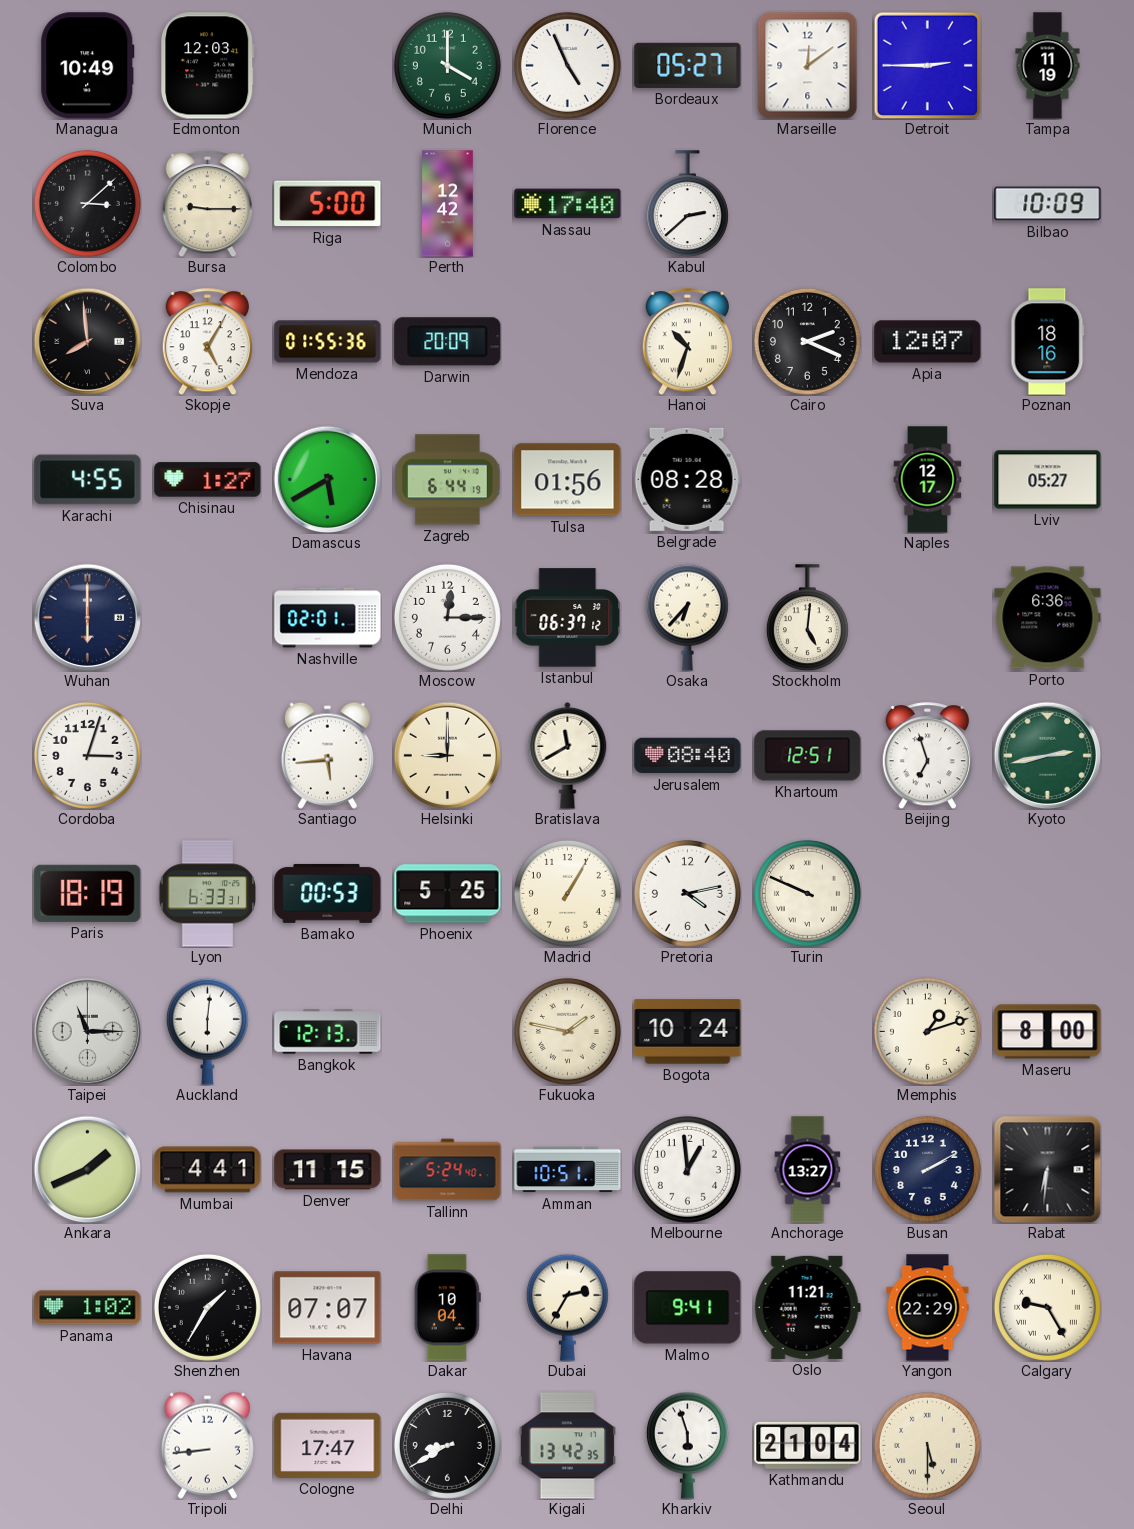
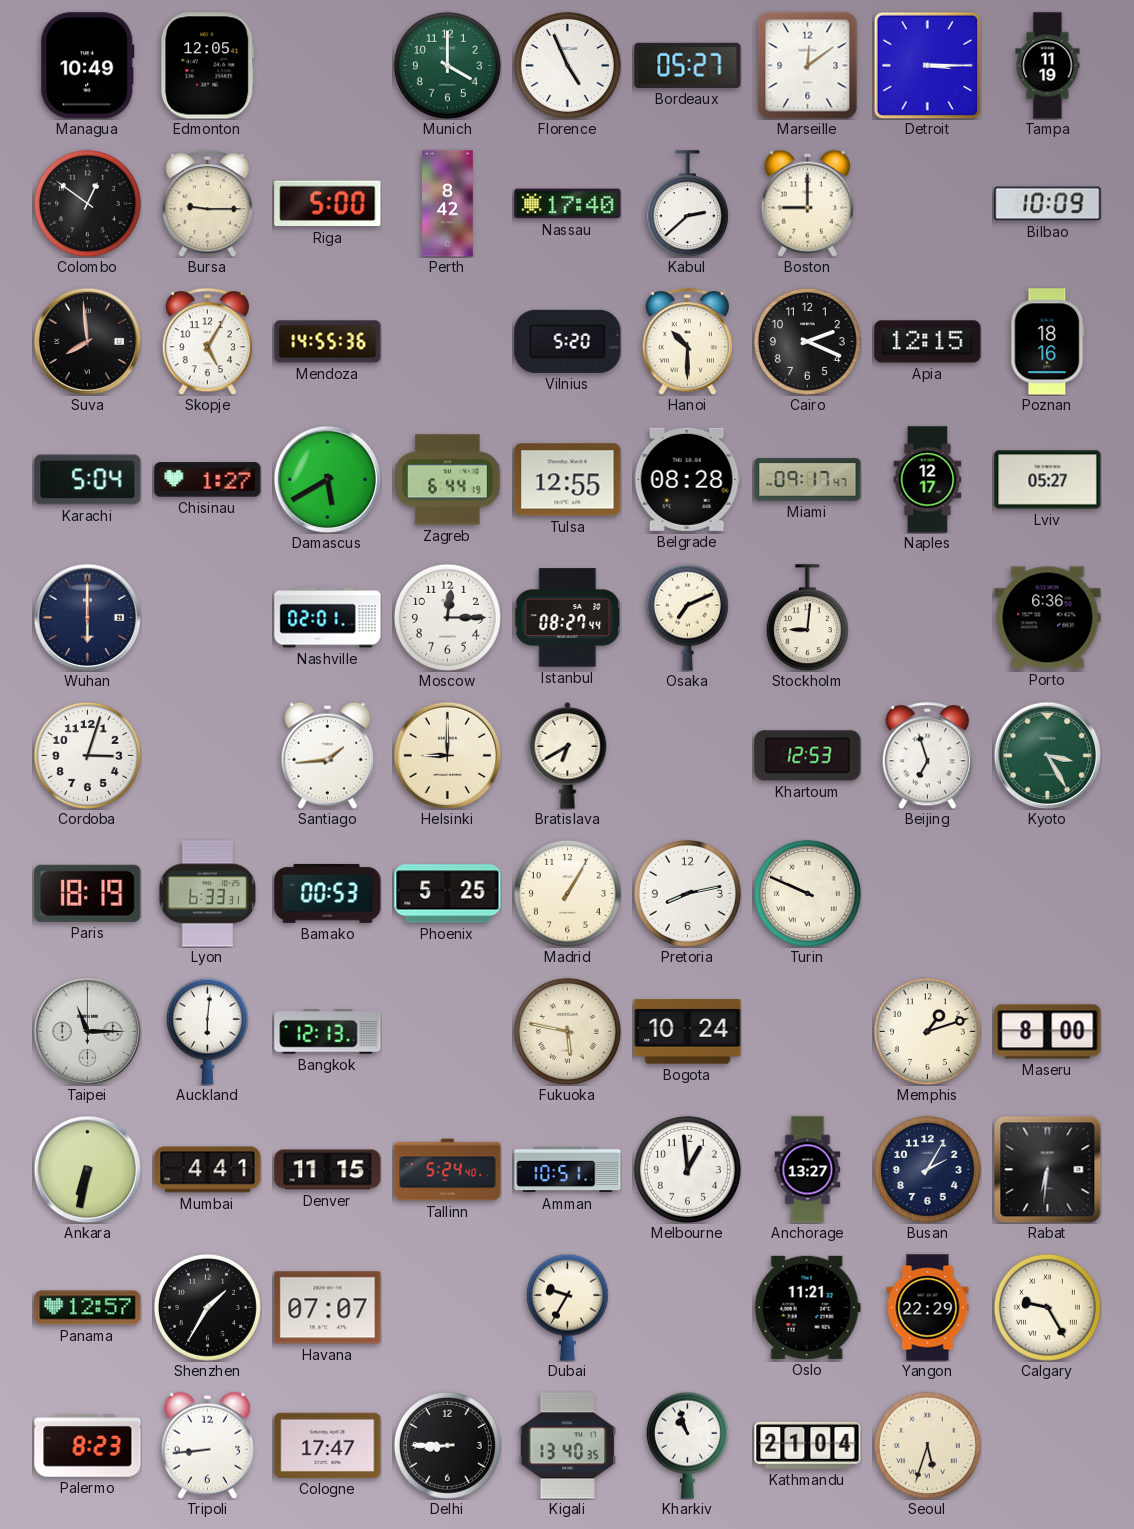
Edmonton: 12:03 -> 12:05 (208, 66)
Detroit: 2:45 -> 3:15 (927, 65)
Colombo: 3:08 -> 12:51 (87, 203)
Perth: 12:42 -> 8:42 (448, 204)
Boston: none -> 9:00 (807, 203)
Mendoza: 01:55 -> 14:55 (328, 342)
Darwin: 20:09 -> none (448, 342)
Vilnius: none -> 5:20 (568, 341)
Hanoi: 10:33 -> 10:30 (687, 342)
Apia: 12:07 -> 12:15 (928, 342)
Karachi: 4:55 -> 5:04 (88, 480)
Tulsa: 01:56 -> 12:55 (568, 480)
Miami: none -> 09:17 (808, 480)
Istanbul: 06:37 -> 08:27 (567, 618)
Osaka: 6:37 -> 7:11 (687, 617)
Stockholm: 5:01 -> 9:01 (807, 618)
Santiago: 5:44 -> 1:44 (327, 755)
Bratislava: 11:40 -> 6:40 (568, 756)
Jerusalem: 08:40 -> none (688, 756)
Khartoum: 12:51 -> 12:53 (808, 756)
Kyoto: 2:43 -> 3:25 (1047, 755)
Pretoria: 4:13 -> 8:13 (687, 893)
Fukuoka: 1:47 -> 5:47 (567, 1031)
Ankara: 1:41 -> 6:32 (87, 1169)
Busan: 2:10 -> 2:05 (927, 1169)
Panama: 1:02 -> 12:57 (88, 1308)
Dakar: 10:04 -> none (447, 1308)
Dubai: 2:35 -> 9:35 (567, 1307)
Malmo: 9:41 -> none (688, 1308)
Palermo: none -> 8:23 (88, 1446)
Delhi: 8:40 -> 8:45 (447, 1445)
Kigali: 13:42 -> 13:40 (568, 1446)
Kharkiv: 5:57 -> 10:57 (687, 1445)
Seoul: 5:30 -> 5:33 (927, 1445)
